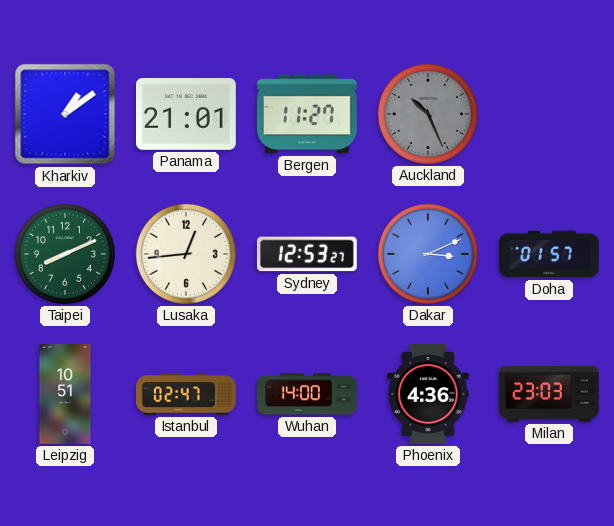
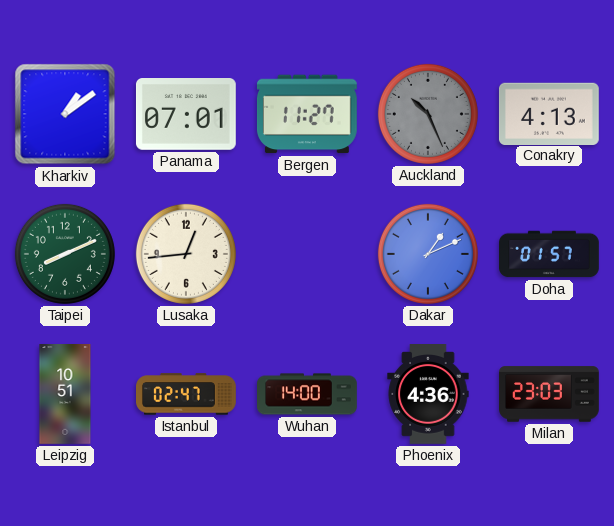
Panama: 21:01 -> 07:01 (186, 115)
Conakry: none -> 4:13 (549, 113)
Sydney: 12:53 -> none (307, 254)
Dakar: 3:11 -> 1:11 (428, 254)
